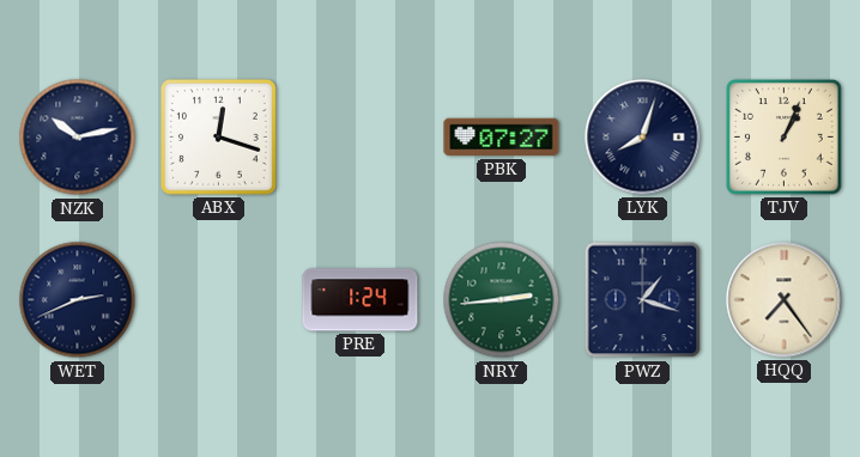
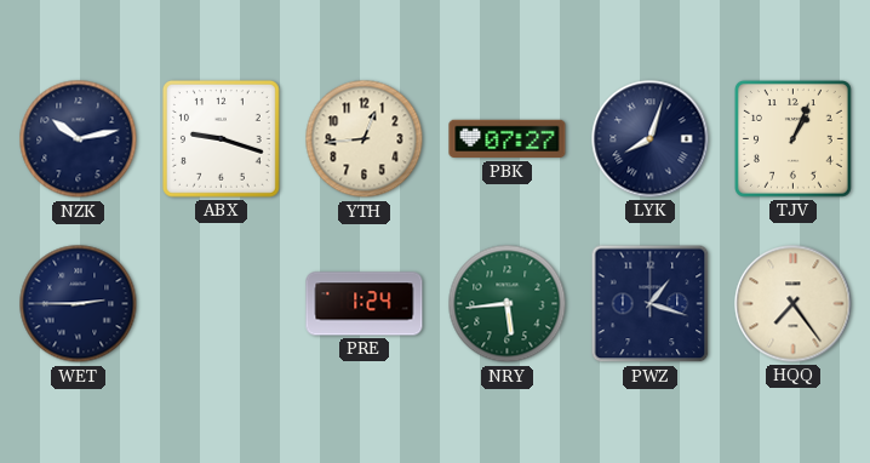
ABX: 12:18 -> 9:18 (221, 138)
YTH: none -> 12:44 (365, 139)
WET: 2:41 -> 2:45 (79, 304)
NRY: 2:44 -> 5:44 (508, 304)
